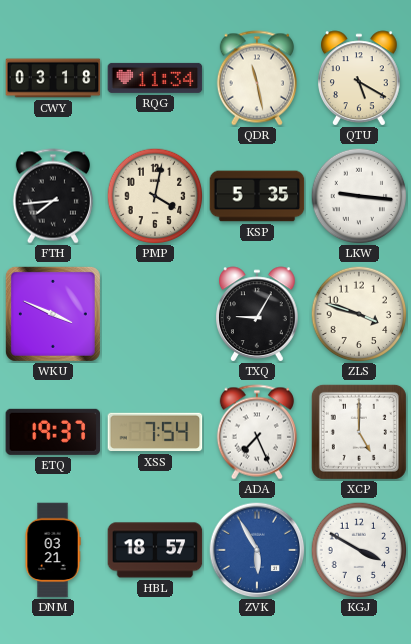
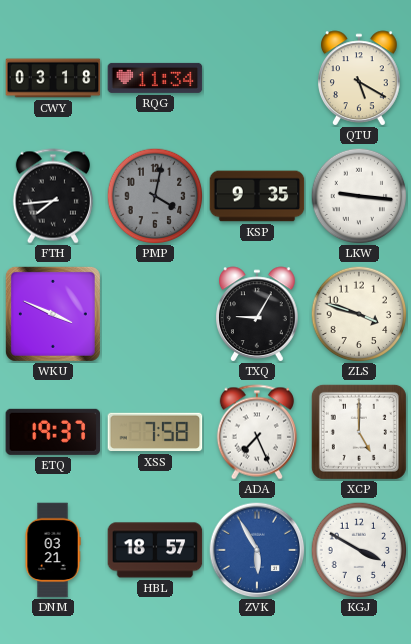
QDR: 11:28 -> none (257, 78)
PMP dial: cream -> grey (155, 196)
KSP: 5:35 -> 9:35 (257, 196)
XSS: 7:54 -> 7:58 (155, 432)
